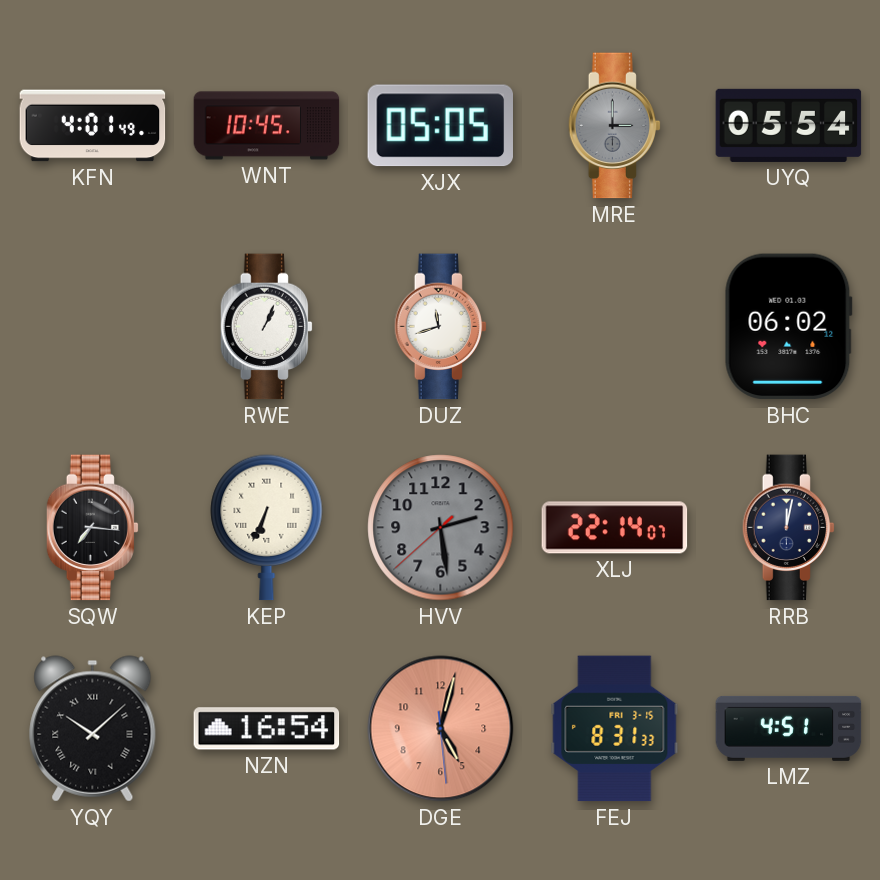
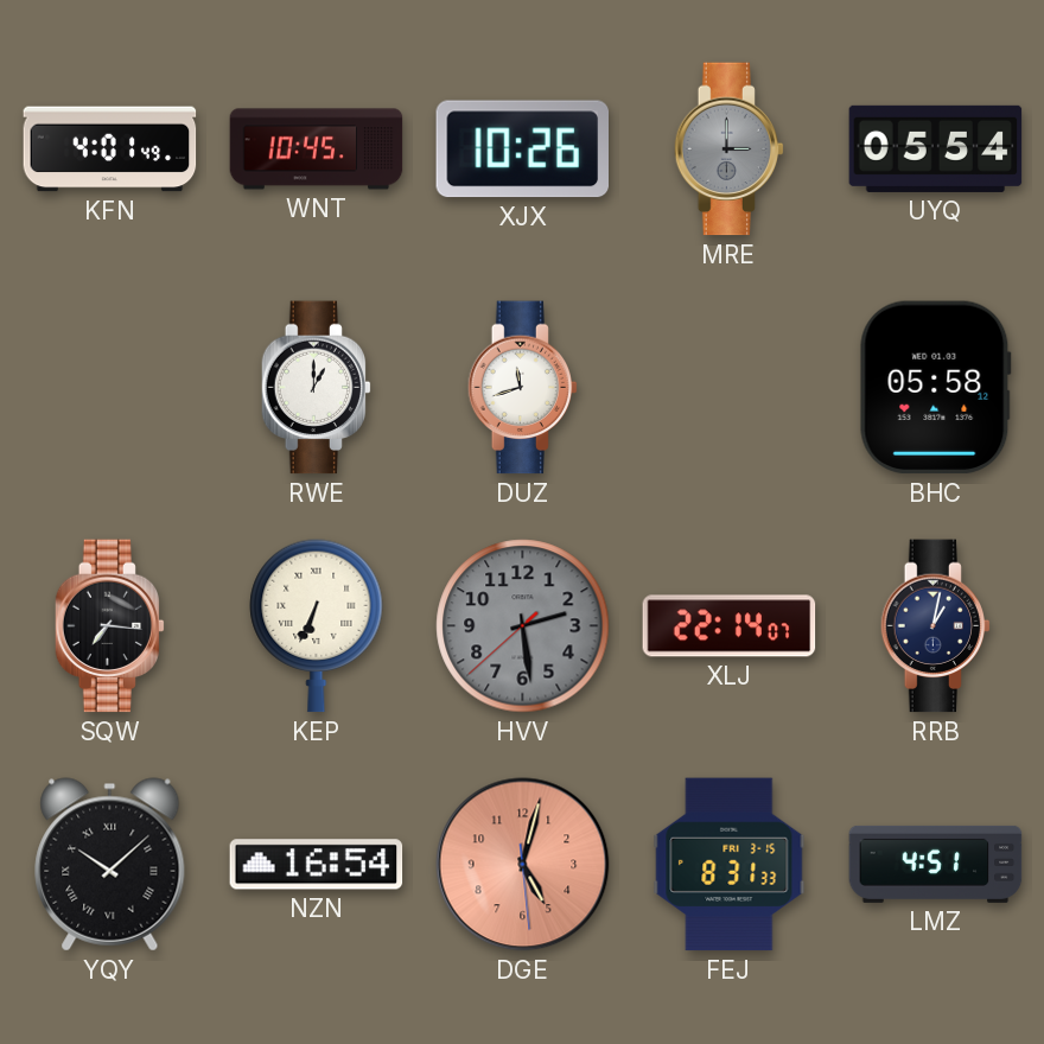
XJX: 05:05 -> 10:26 (523, 149)
RWE: 1:04 -> 1:00 (317, 388)
BHC: 06:02 -> 05:58 (935, 388)
RRB: 12:02 -> 1:02 (936, 626)
